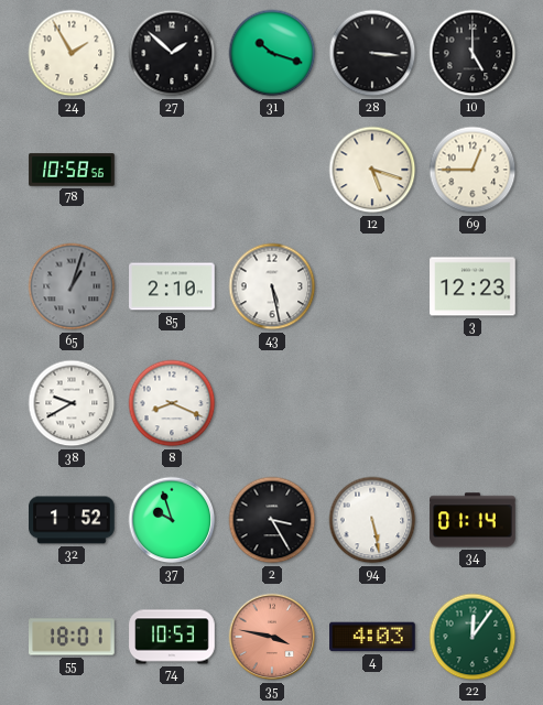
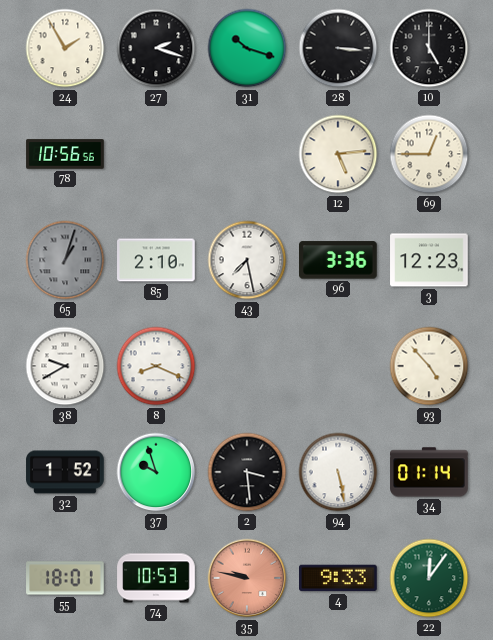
27: 1:52 -> 2:18 (156, 48)
78: 10:58 -> 10:56 (65, 154)
12: 5:18 -> 5:14 (338, 154)
43: 5:28 -> 7:28 (247, 260)
96: none -> 3:36 (339, 260)
93: none -> 4:53 (429, 366)
2: 3:25 -> 3:29 (247, 472)
35: 3:47 -> 9:47 (247, 578)
4: 4:03 -> 9:33 (339, 578)
